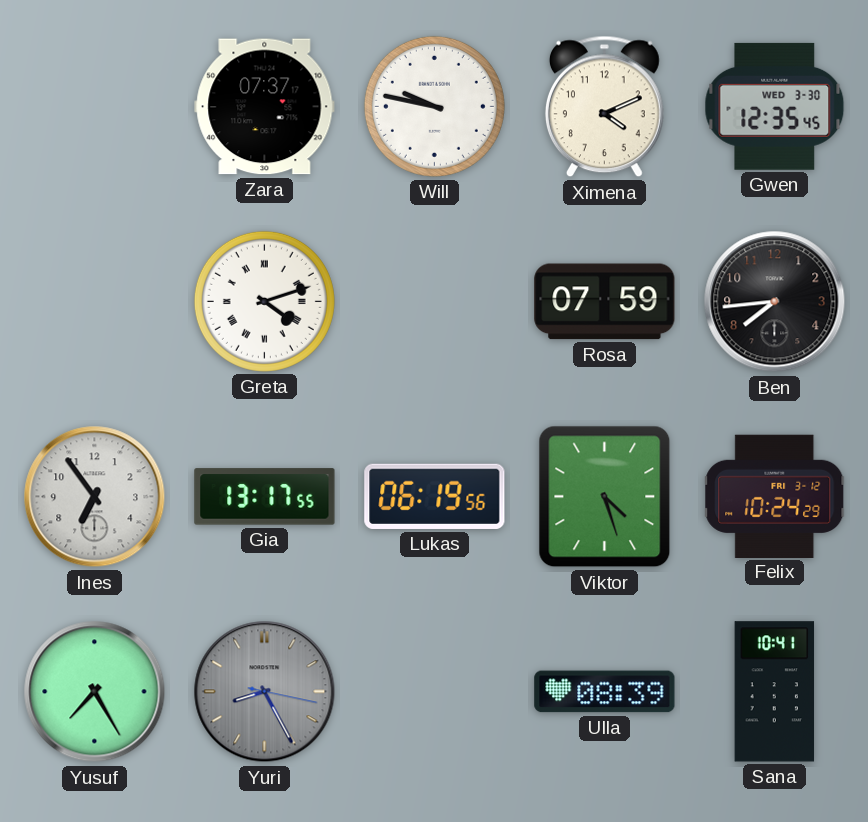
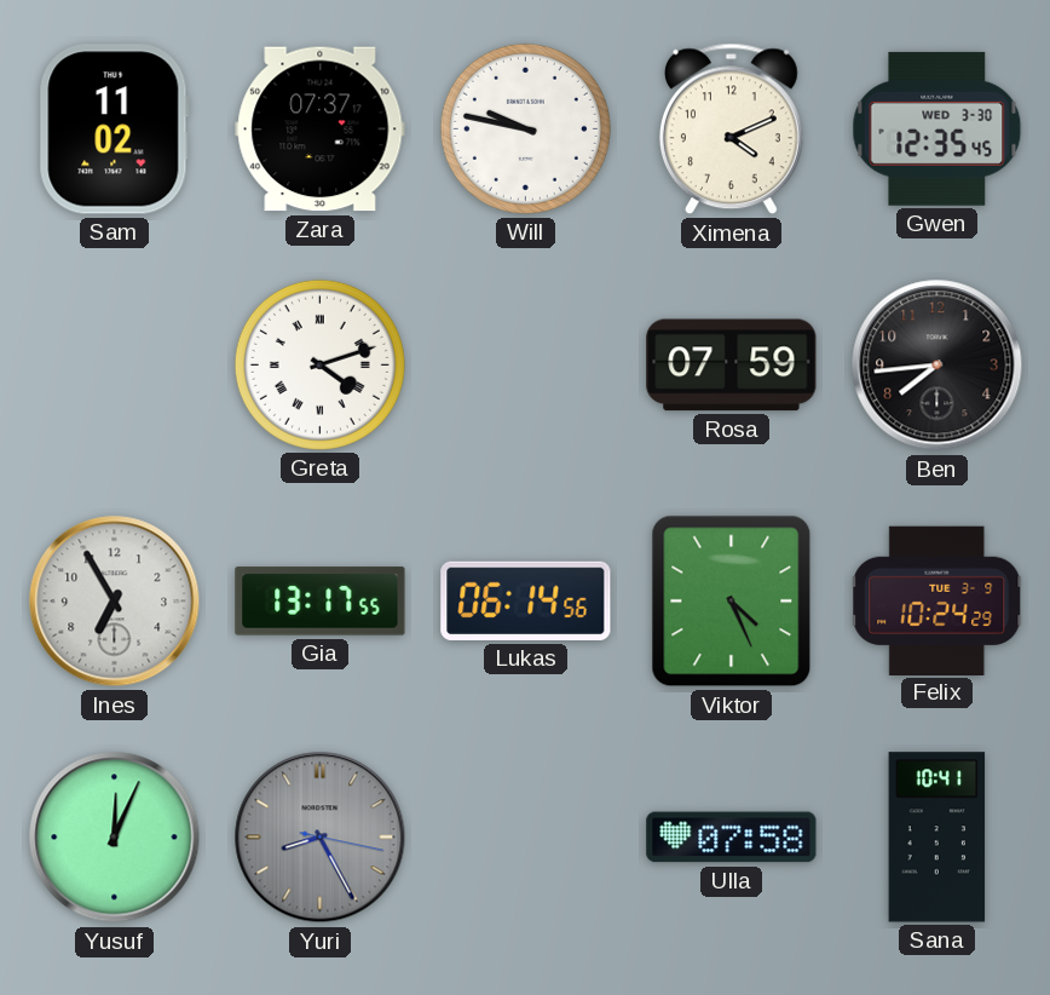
Sam: none -> 11:02 (114, 130)
Ines: 6:54 -> 6:55 (115, 602)
Lukas: 06:19 -> 06:14 (526, 600)
Viktor: 4:27 -> 4:26 (732, 602)
Felix date: FRI 3-12 -> TUE 3-9 (937, 600)
Yusuf: 7:25 -> 12:04 (115, 838)
Ulla: 08:39 -> 07:58 (732, 838)
